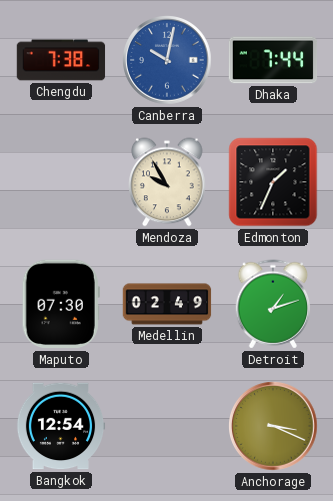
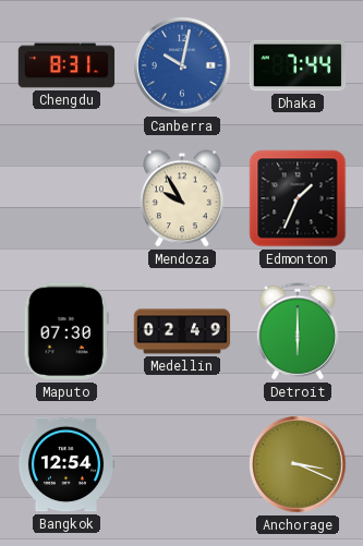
Chengdu: 7:38 -> 8:31 (66, 65)
Detroit: 1:12 -> 6:00 (298, 331)
